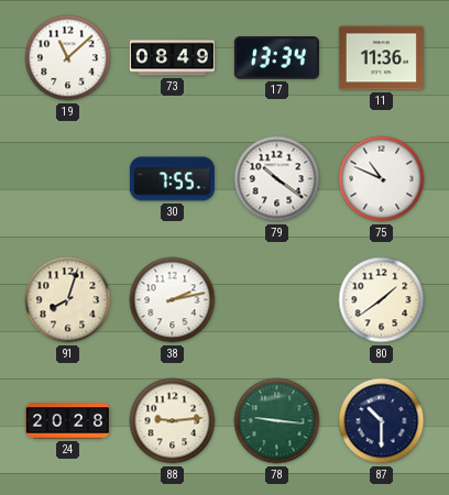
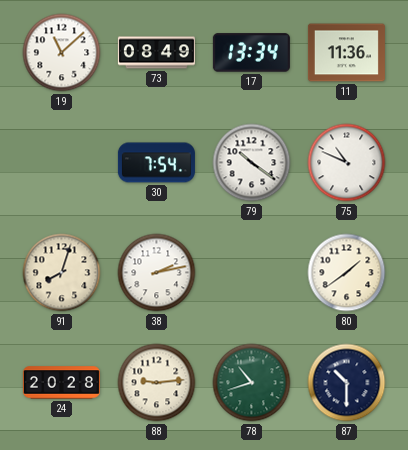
30: 7:55 -> 7:54 (156, 163)
78: 9:16 -> 10:42 (252, 383)
